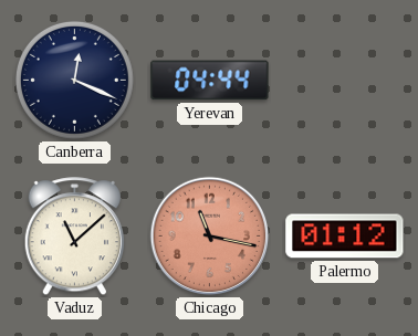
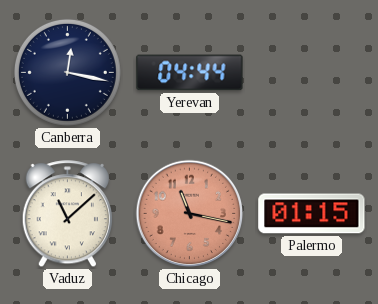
Canberra: 12:19 -> 12:17 (67, 72)
Palermo: 01:12 -> 01:15 (312, 214)
